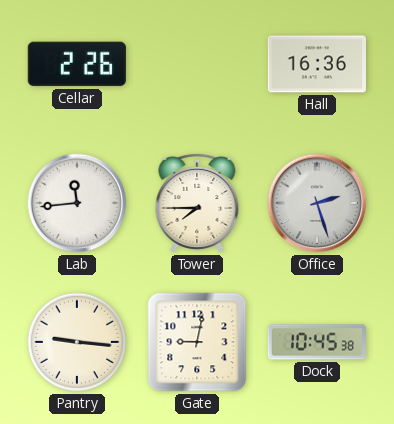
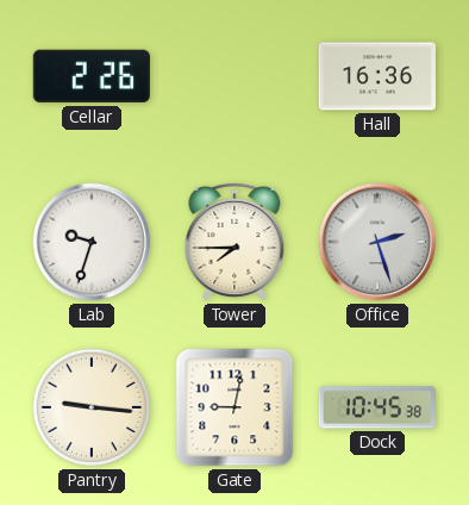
Lab: 11:44 -> 9:33 (92, 242)
